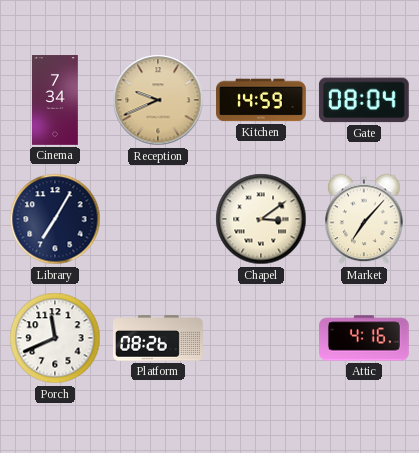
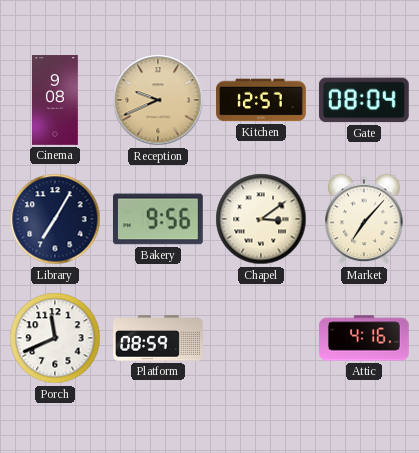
Cinema: 7:34 -> 9:08 (56, 100)
Kitchen: 14:59 -> 12:57 (262, 100)
Bakery: none -> 9:56 (158, 219)
Platform: 08:26 -> 08:59 (159, 338)
